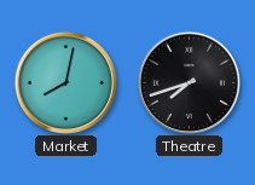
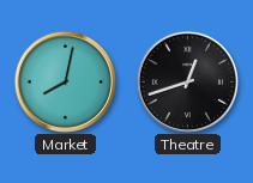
Theatre: 7:42 -> 12:42 (187, 81)
